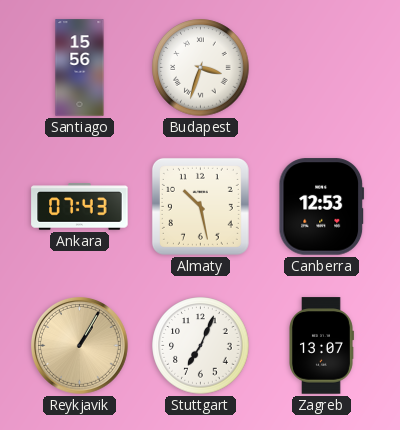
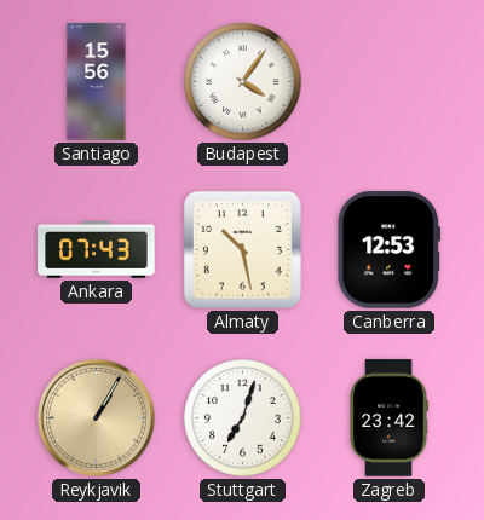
Budapest: 3:33 -> 4:06 (243, 82)
Stuttgart: 7:04 -> 7:03 (243, 418)
Zagreb: 13:07 -> 23:42 (390, 418)
